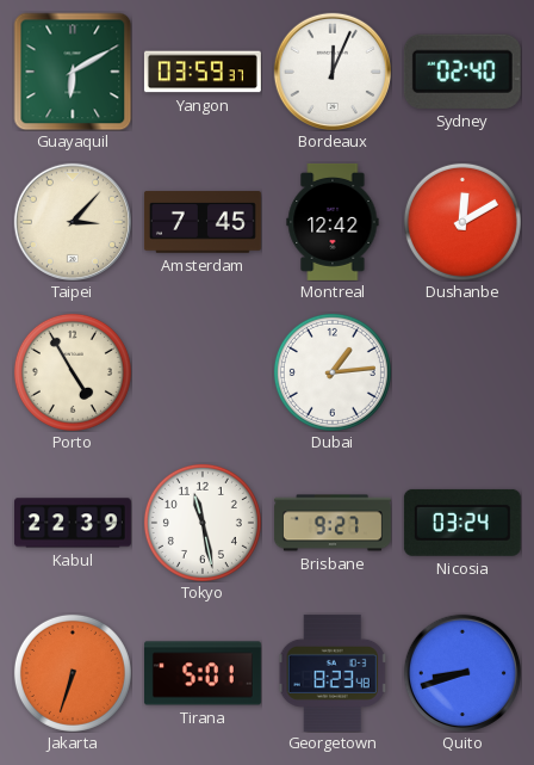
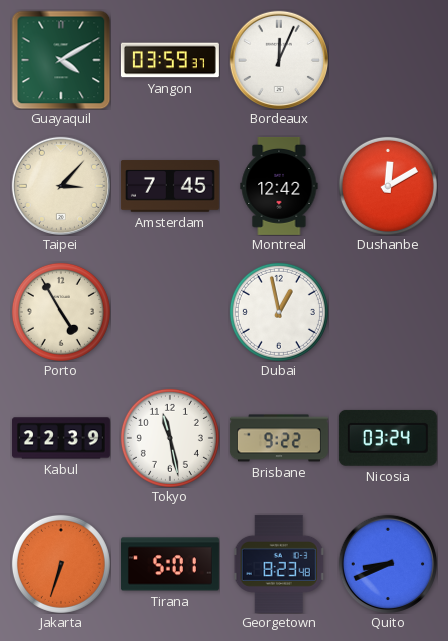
Guayaquil: 6:10 -> 4:10 (61, 60)
Sydney: 02:40 -> none (462, 72)
Dubai: 1:14 -> 12:58 (279, 312)
Brisbane: 9:27 -> 9:22 (279, 438)
Quito: 8:42 -> 8:41 (387, 563)
